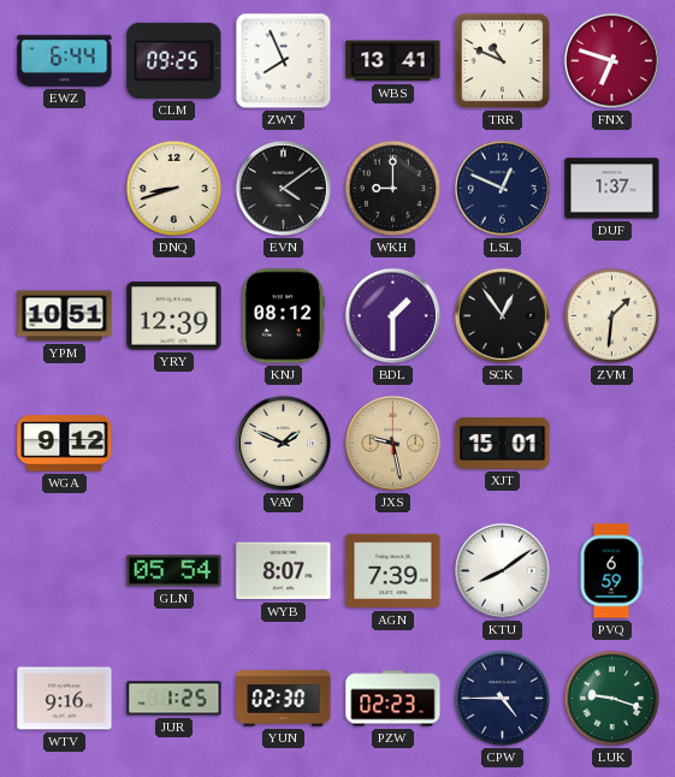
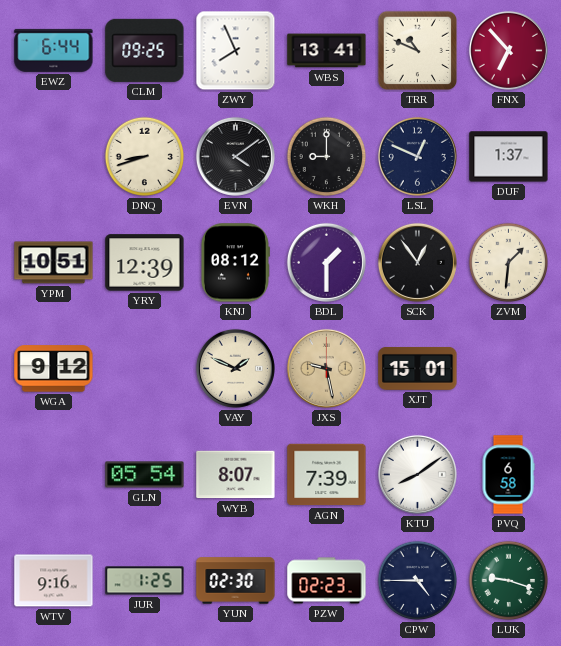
FNX: 6:48 -> 6:53 (508, 50)
PVQ: 6:59 -> 6:58 (508, 475)
